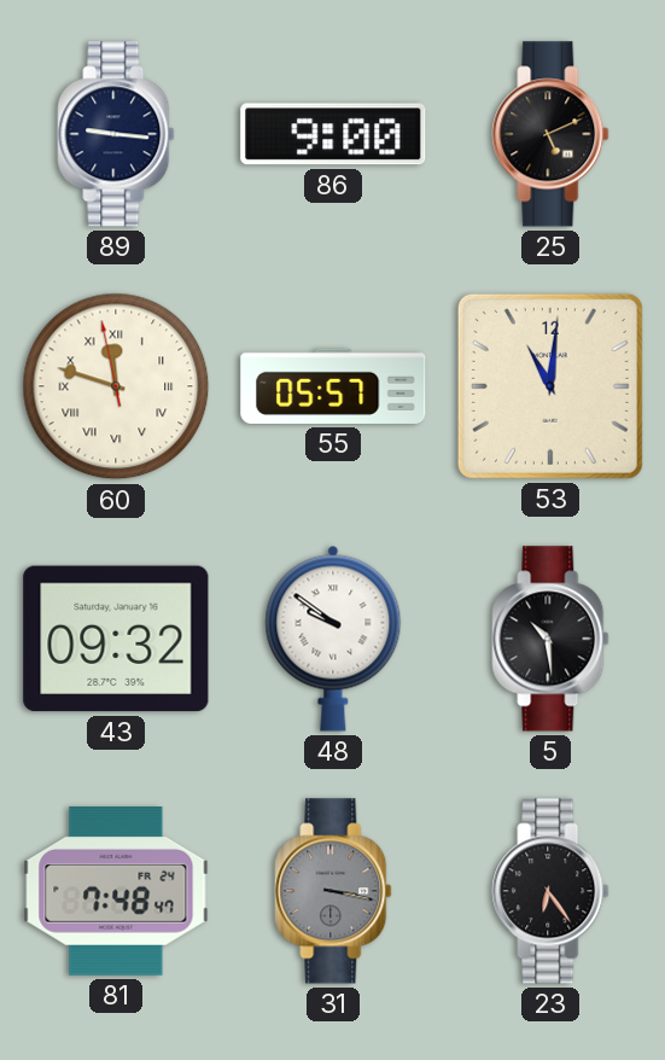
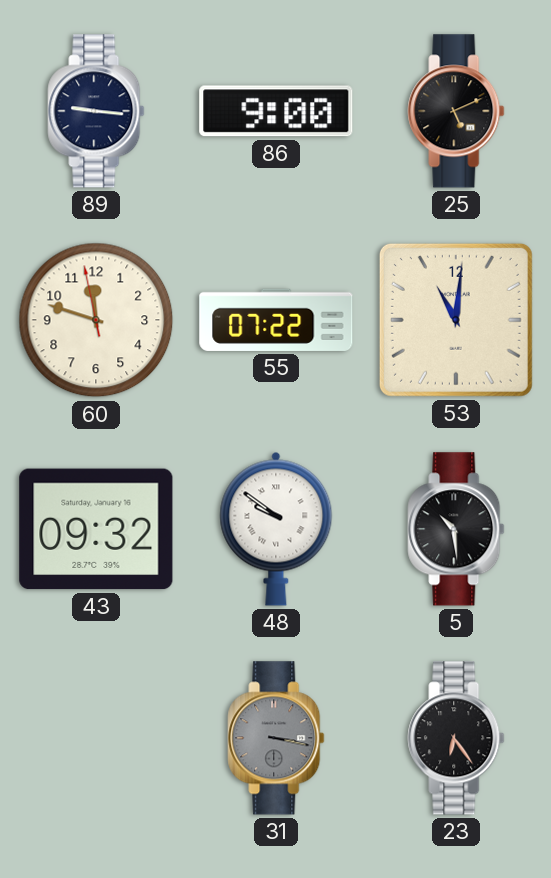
60 numerals: Roman -> Arabic (96, 320)
55: 05:57 -> 07:22 (276, 320)
81: 7:48 -> none (116, 892)
